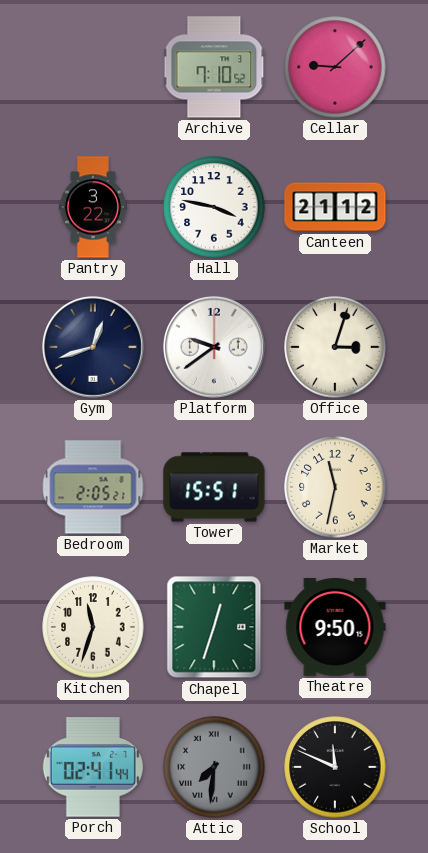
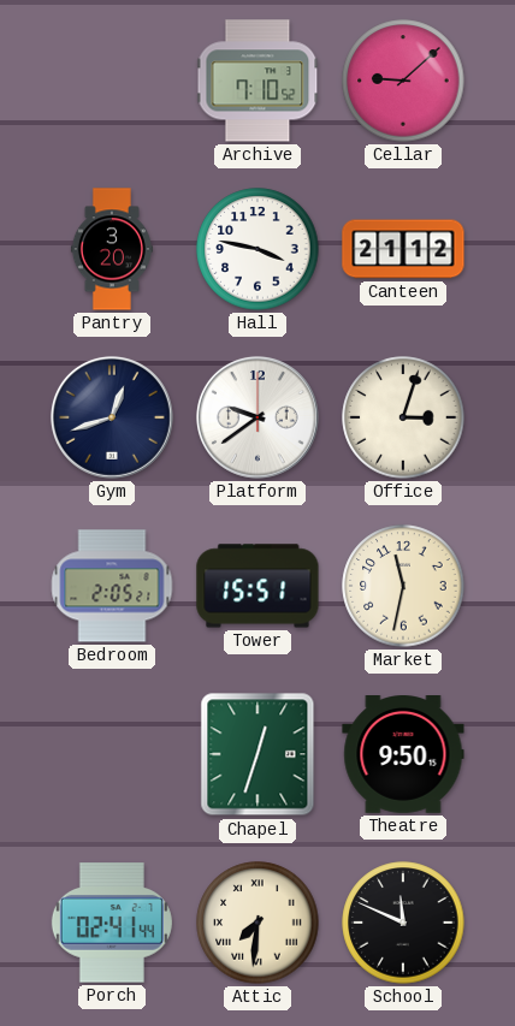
Pantry: 3:22 -> 3:20 (112, 249)
Kitchen: 11:33 -> none (93, 627)
Attic dial: grey -> cream (257, 923)
